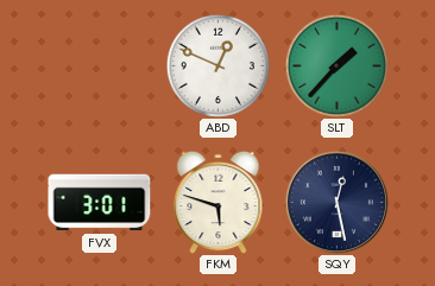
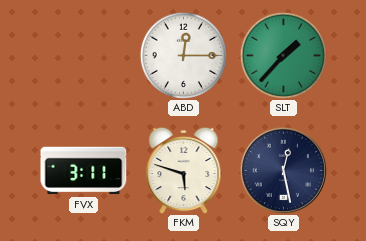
ABD: 12:49 -> 12:15 (183, 55)
FVX: 3:01 -> 3:11 (84, 171)
